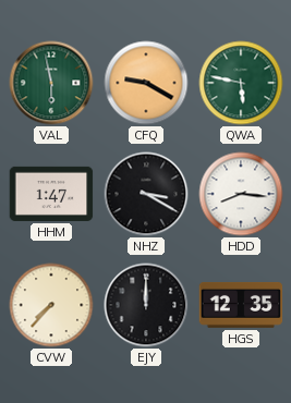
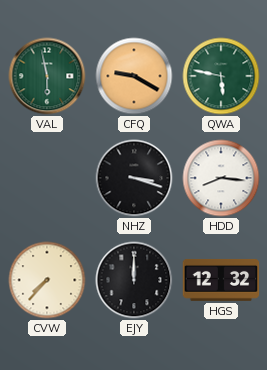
HHM: 1:47 -> none (51, 194)
NHZ: 3:20 -> 3:18 (134, 178)
HGS: 12:35 -> 12:32 (221, 280)
